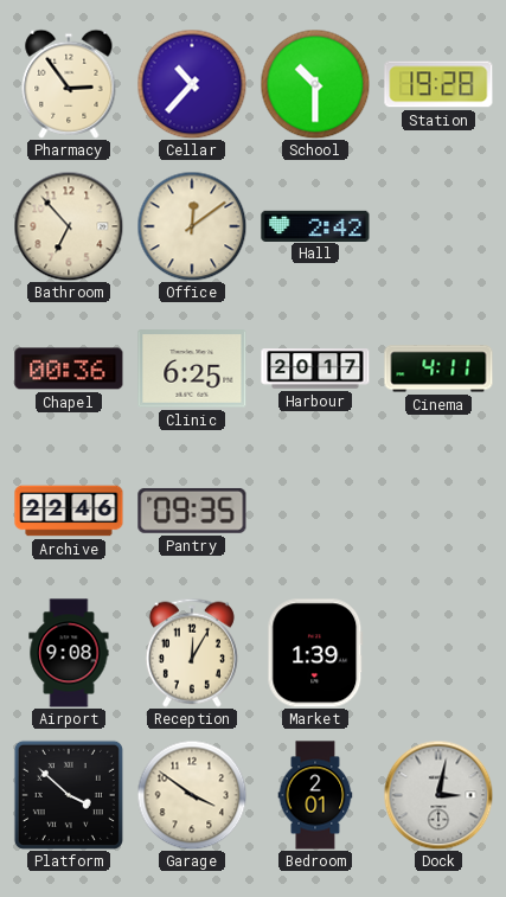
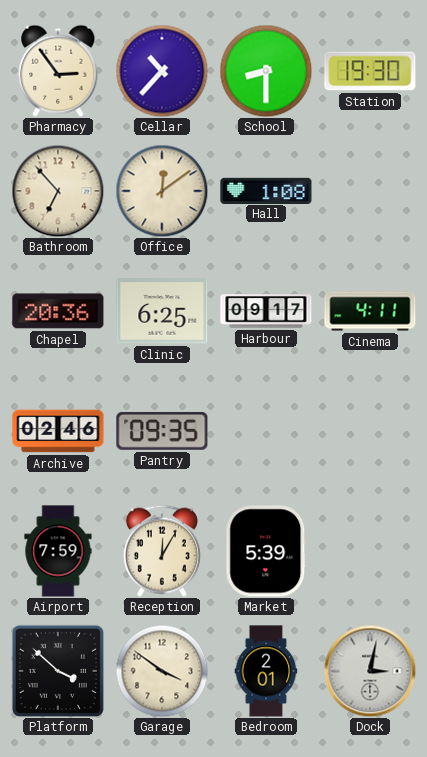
School: 10:30 -> 8:30 (266, 71)
Station: 19:28 -> 19:30 (370, 71)
Hall: 2:42 -> 1:08 (266, 190)
Chapel: 00:36 -> 20:36 (58, 311)
Harbour: 20:17 -> 09:17 (266, 311)
Archive: 22:46 -> 02:46 (58, 431)
Airport: 9:08 -> 7:59 (58, 551)
Market: 1:39 -> 5:39 (266, 551)
